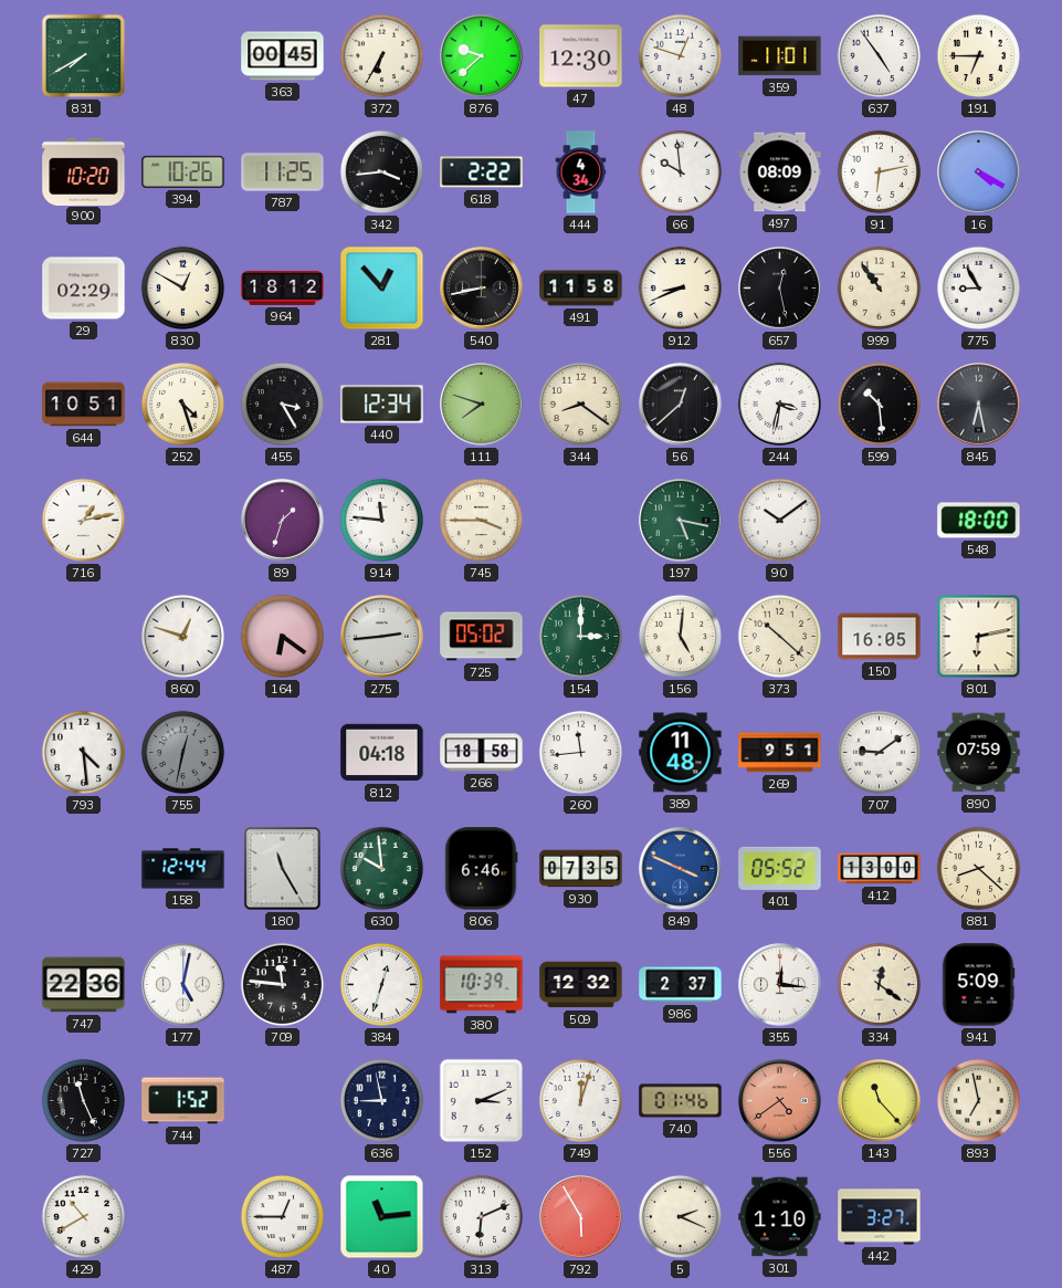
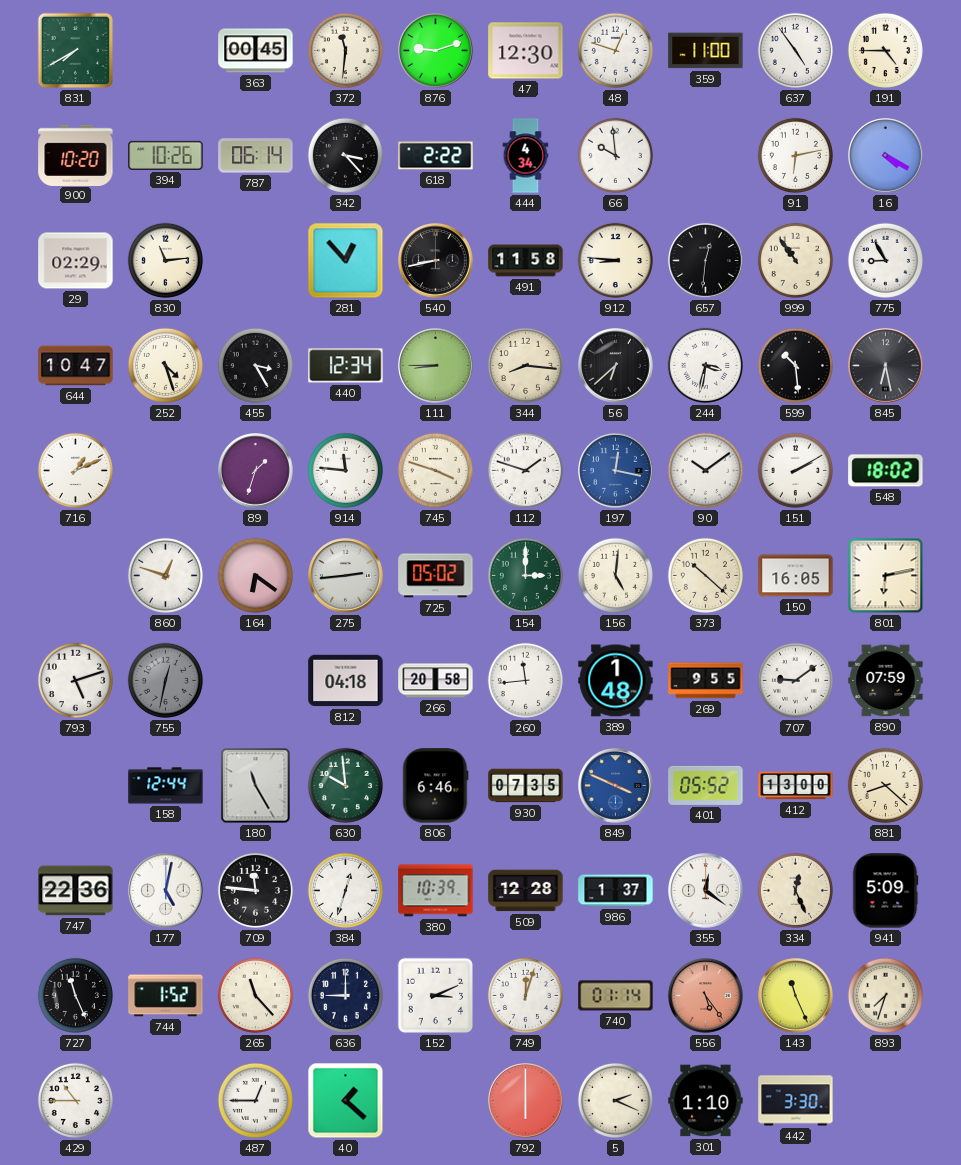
372: 6:35 -> 11:31 (345, 50)
876: 9:38 -> 9:12 (436, 51)
359: 11:01 -> 11:00 (706, 51)
191: 6:45 -> 4:45 (885, 50)
787: 11:25 -> 06:14 (256, 156)
342: 3:44 -> 3:23 (345, 155)
497: 08:09 -> none (780, 172)
830: 12:50 -> 11:14 (165, 260)
964: 18:12 -> none (283, 287)
912: 8:41 -> 8:46 (615, 260)
657: 12:28 -> 12:31 (706, 261)
644: 10:51 -> 10:47 (76, 366)
111: 7:48 -> 8:45 (436, 366)
344: 8:21 -> 8:16 (525, 365)
56: 12:38 -> 6:38 (616, 366)
716: 1:13 -> 1:11 (75, 470)
745: 3:45 -> 3:48 (435, 470)
112: none -> 1:48 (525, 470)
197: 5:17 -> 12:17 (616, 471)
197 dial: green -> blue (616, 471)
151: none -> 2:10 (795, 470)
548: 18:00 -> 18:02 (886, 471)
793: 4:29 -> 5:12 (75, 680)
266: 18:58 -> 20:58 (436, 681)
389: 11:48 -> 1:48 (616, 681)
269: 9:51 -> 9:55 (706, 681)
509: 12:32 -> 12:28 (526, 891)
986: 2:37 -> 1:37 (616, 891)
355: 12:16 -> 12:21 (706, 891)
334: 12:21 -> 12:26 (795, 890)
265: none -> 11:23 (255, 995)
636: 8:58 -> 9:00 (345, 995)
740: 01:46 -> 01:14 (616, 996)
556: 4:39 -> 5:24 (706, 996)
143: 11:23 -> 11:26 (796, 996)
893: 6:58 -> 7:33 (885, 995)
429: 10:40 -> 10:45 (75, 1100)
40: 11:14 -> 1:22 (346, 1101)
313: 6:11 -> none (481, 1216)
792: 5:55 -> 6:00 (526, 1101)
442: 3:27 -> 3:30 (796, 1101)
